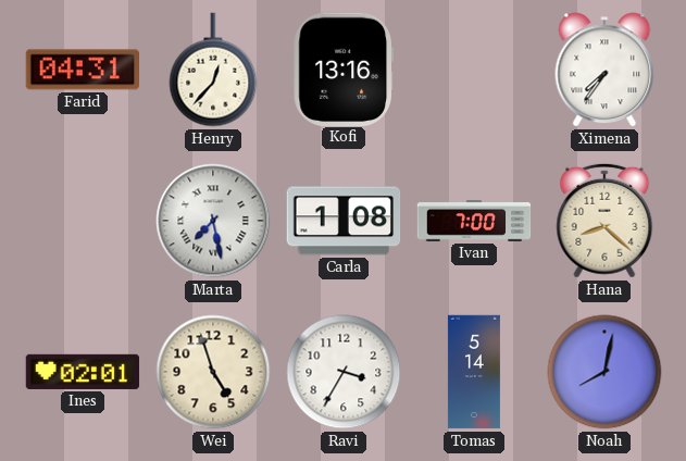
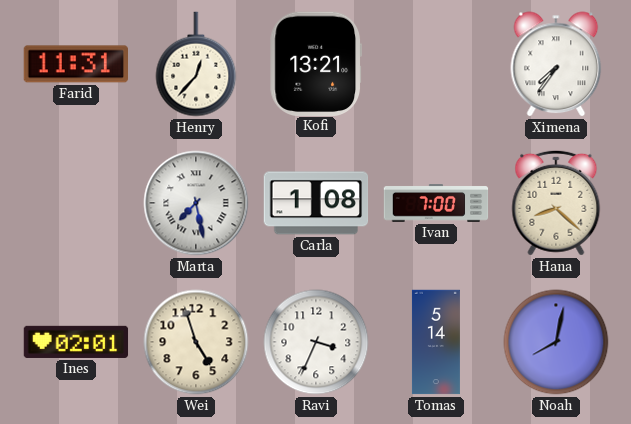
Farid: 04:31 -> 11:31 (75, 64)
Kofi: 13:16 -> 13:21 (315, 63)
Ravi: 3:35 -> 3:34 (316, 342)
